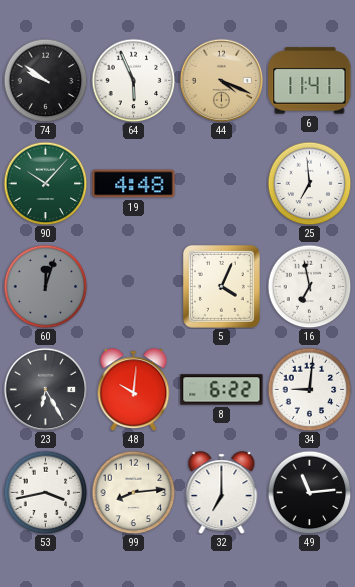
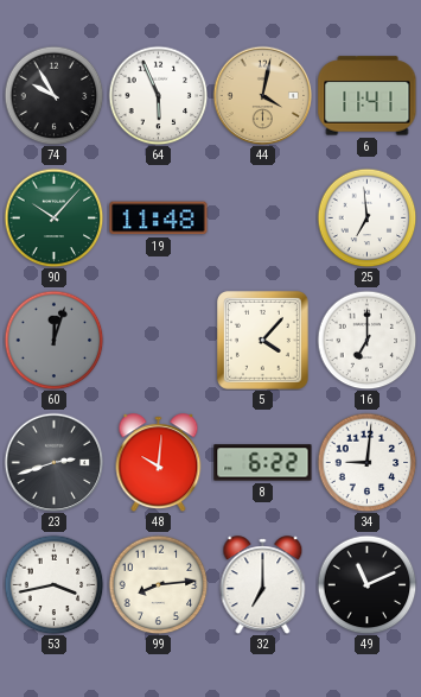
74: 9:51 -> 9:55 (53, 95)
44: 4:19 -> 4:02 (262, 95)
19: 4:48 -> 11:48 (159, 218)
5: 4:04 -> 4:07 (262, 340)
16: 6:58 -> 7:00 (366, 340)
23: 6:25 -> 2:42 (53, 462)
49: 11:14 -> 11:11 (366, 584)
